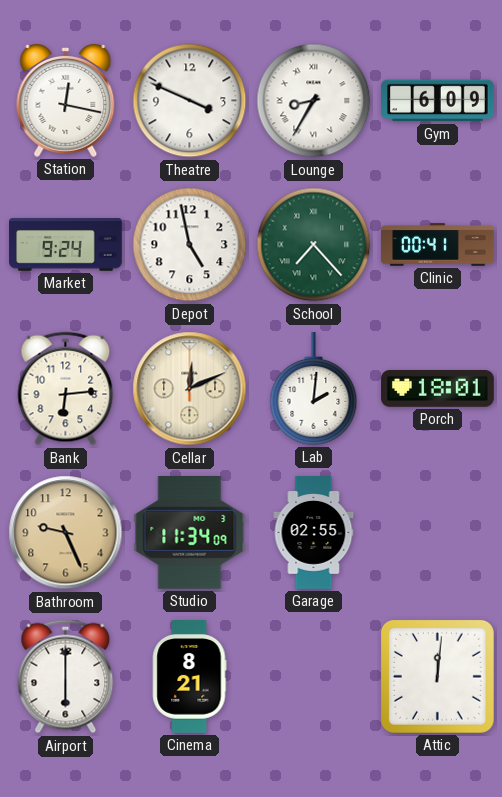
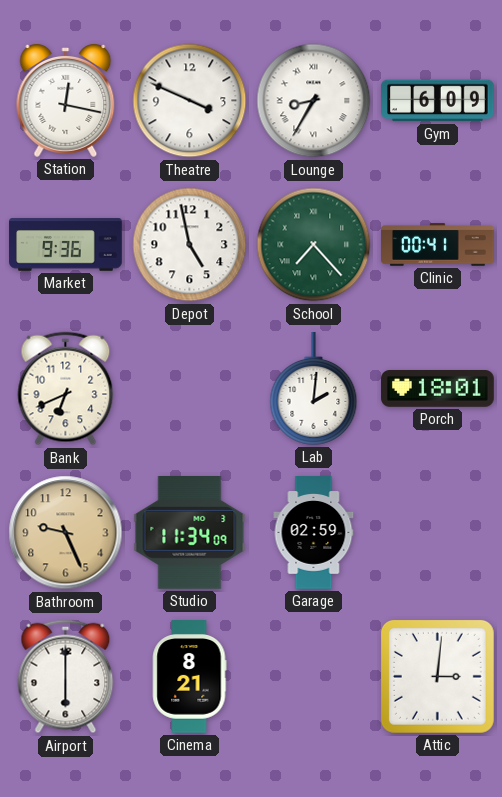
Market: 9:24 -> 9:36 (66, 245)
Bank: 6:14 -> 6:41 (66, 389)
Cellar: 12:11 -> none (190, 389)
Garage: 02:55 -> 02:59 (314, 533)
Attic: 12:01 -> 3:01 (437, 676)
